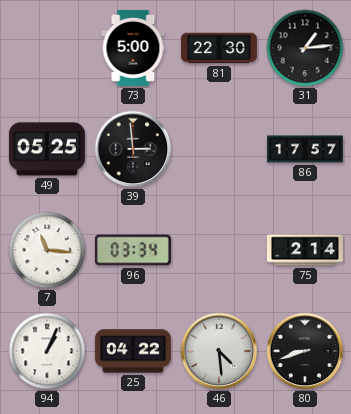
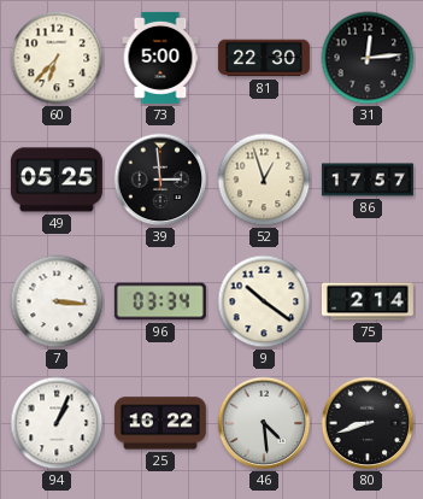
60: none -> 6:37 (57, 58)
31: 1:14 -> 12:14 (368, 58)
52: none -> 12:57 (264, 180)
7: 11:16 -> 3:16 (57, 301)
9: none -> 10:21 (264, 301)
25: 04:22 -> 16:22 (160, 423)
